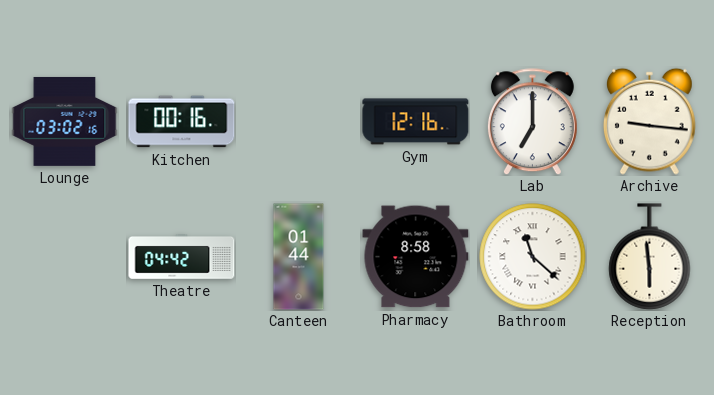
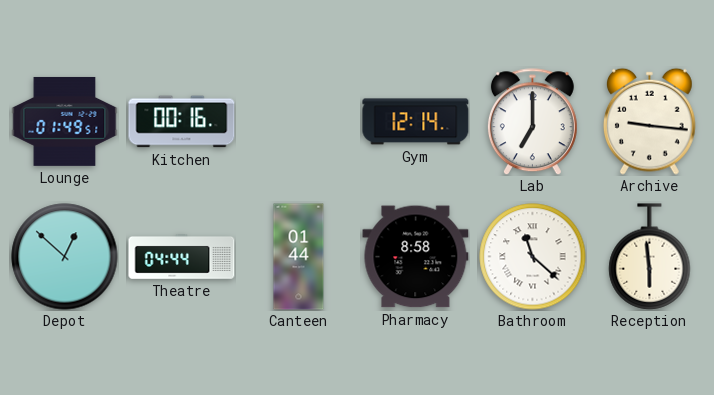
Lounge: 03:02 -> 01:49 (65, 121)
Gym: 12:16 -> 12:14 (416, 122)
Depot: none -> 12:52 (65, 257)
Theatre: 04:42 -> 04:44 (182, 257)
